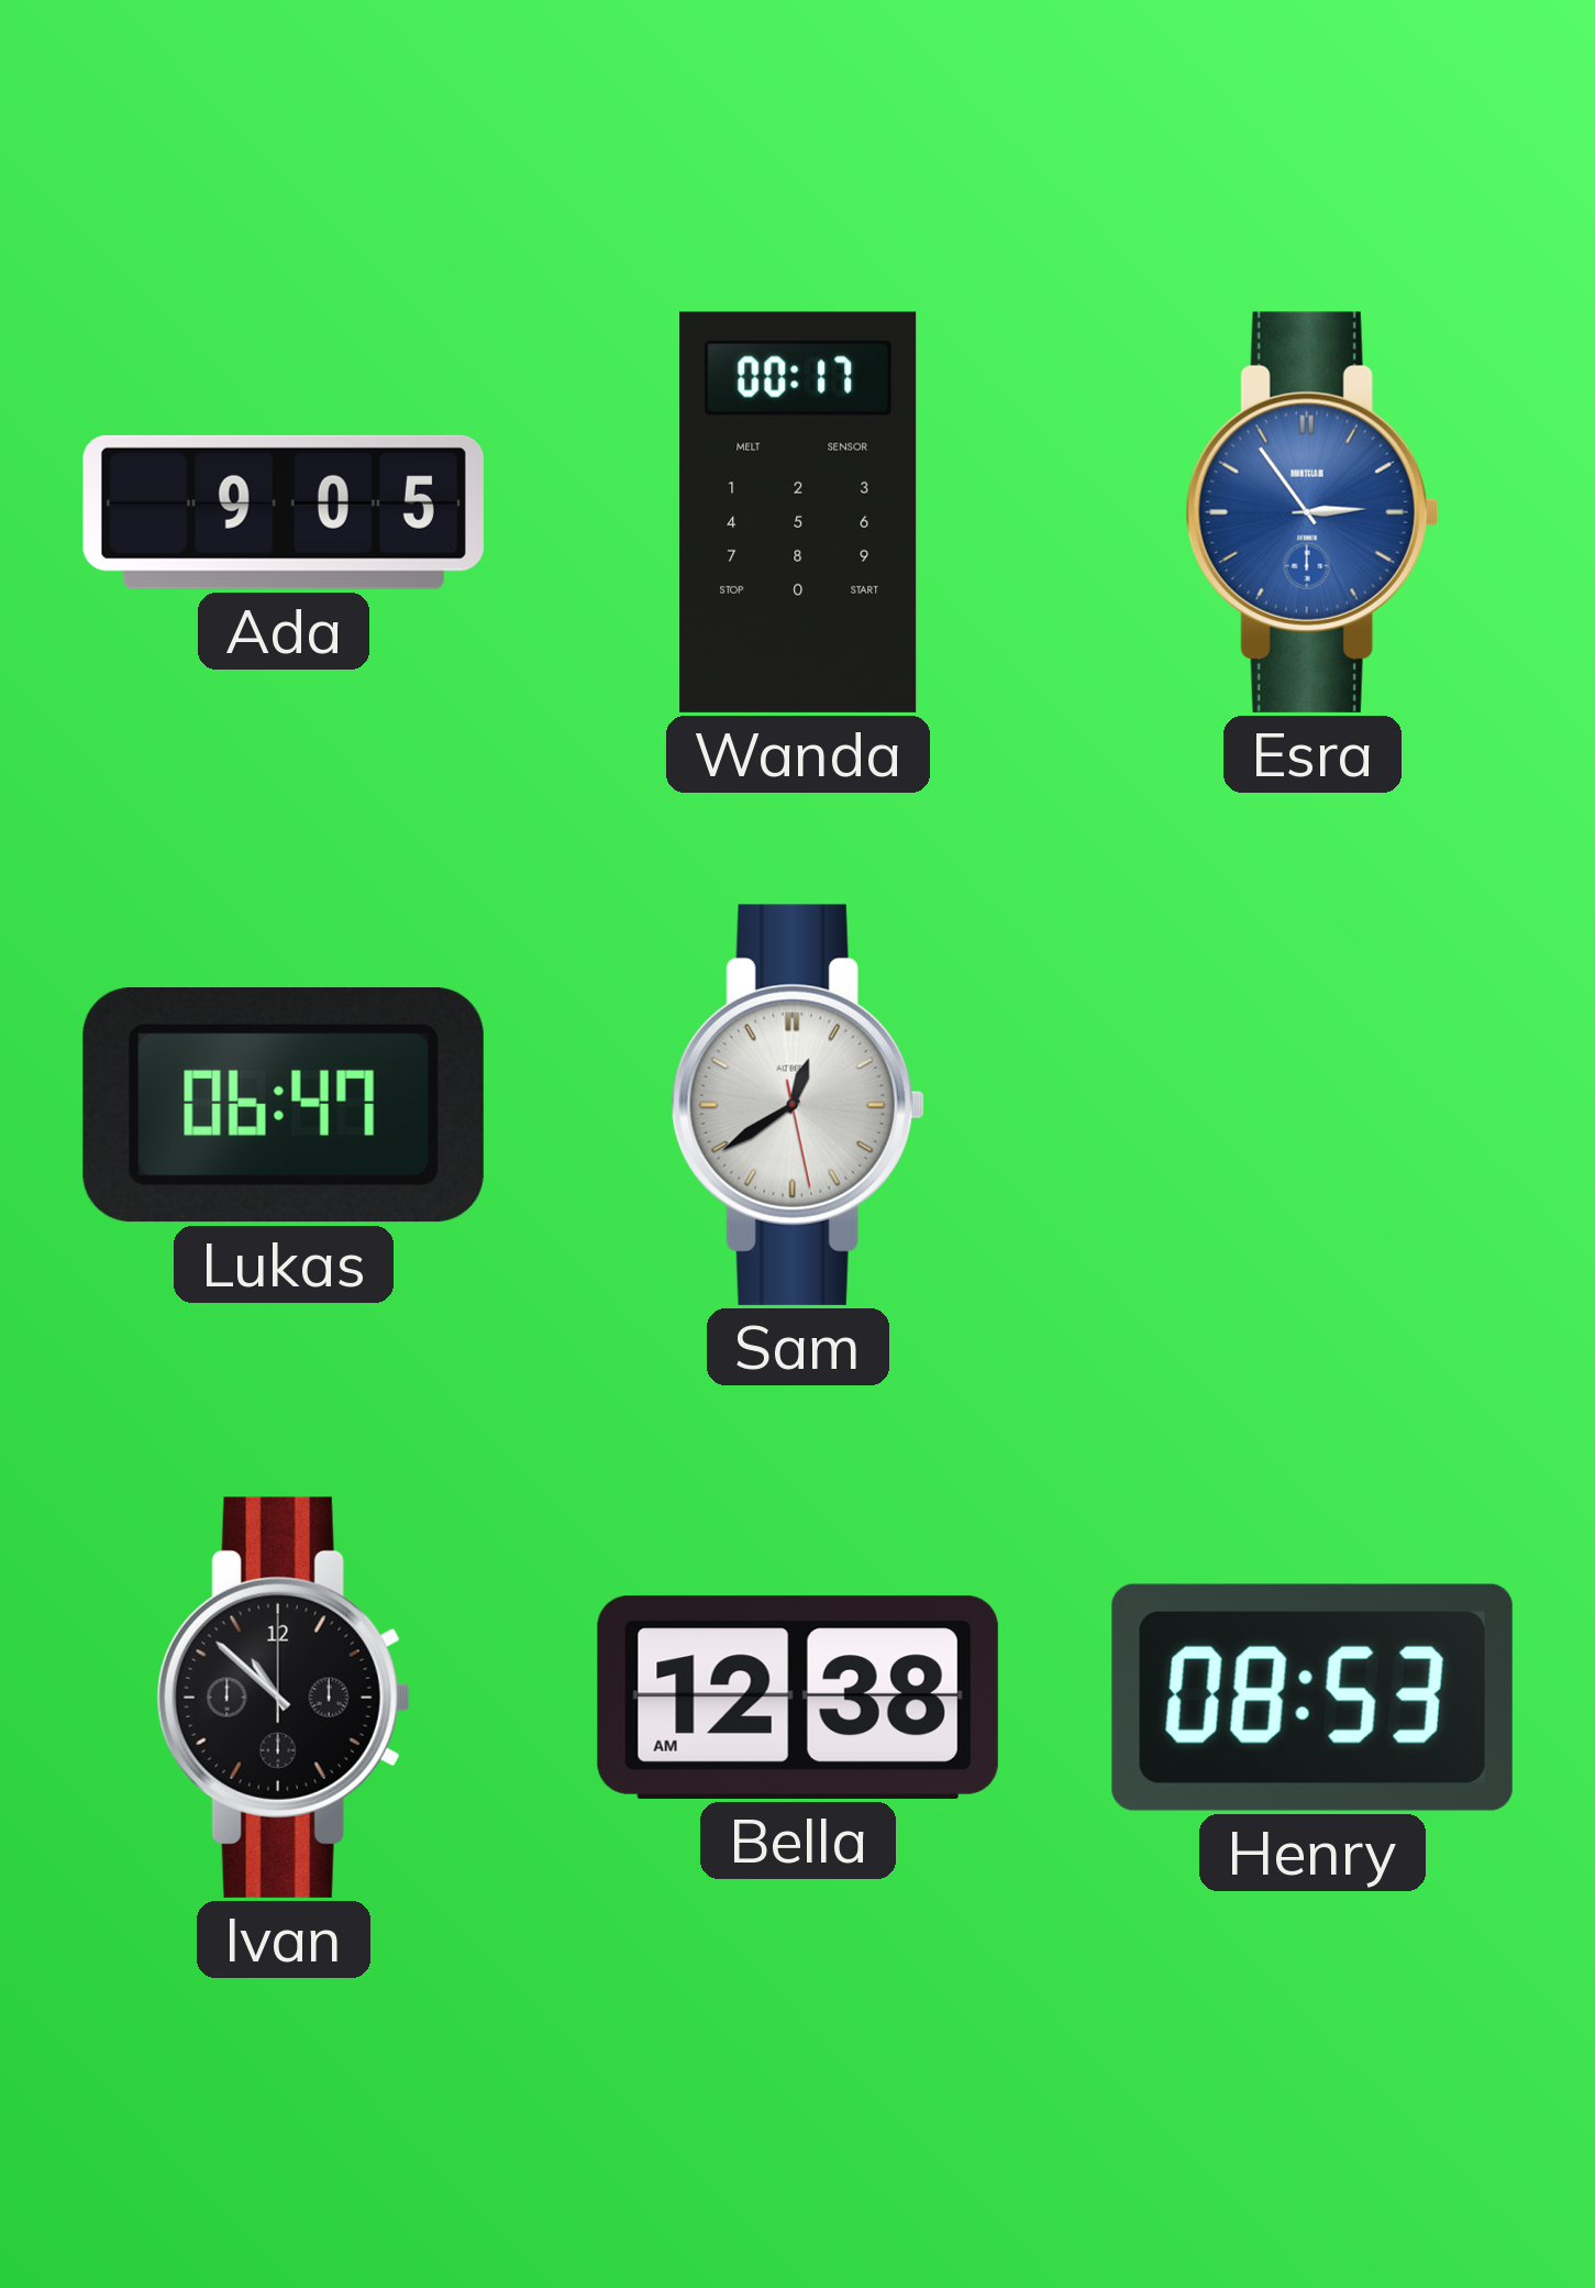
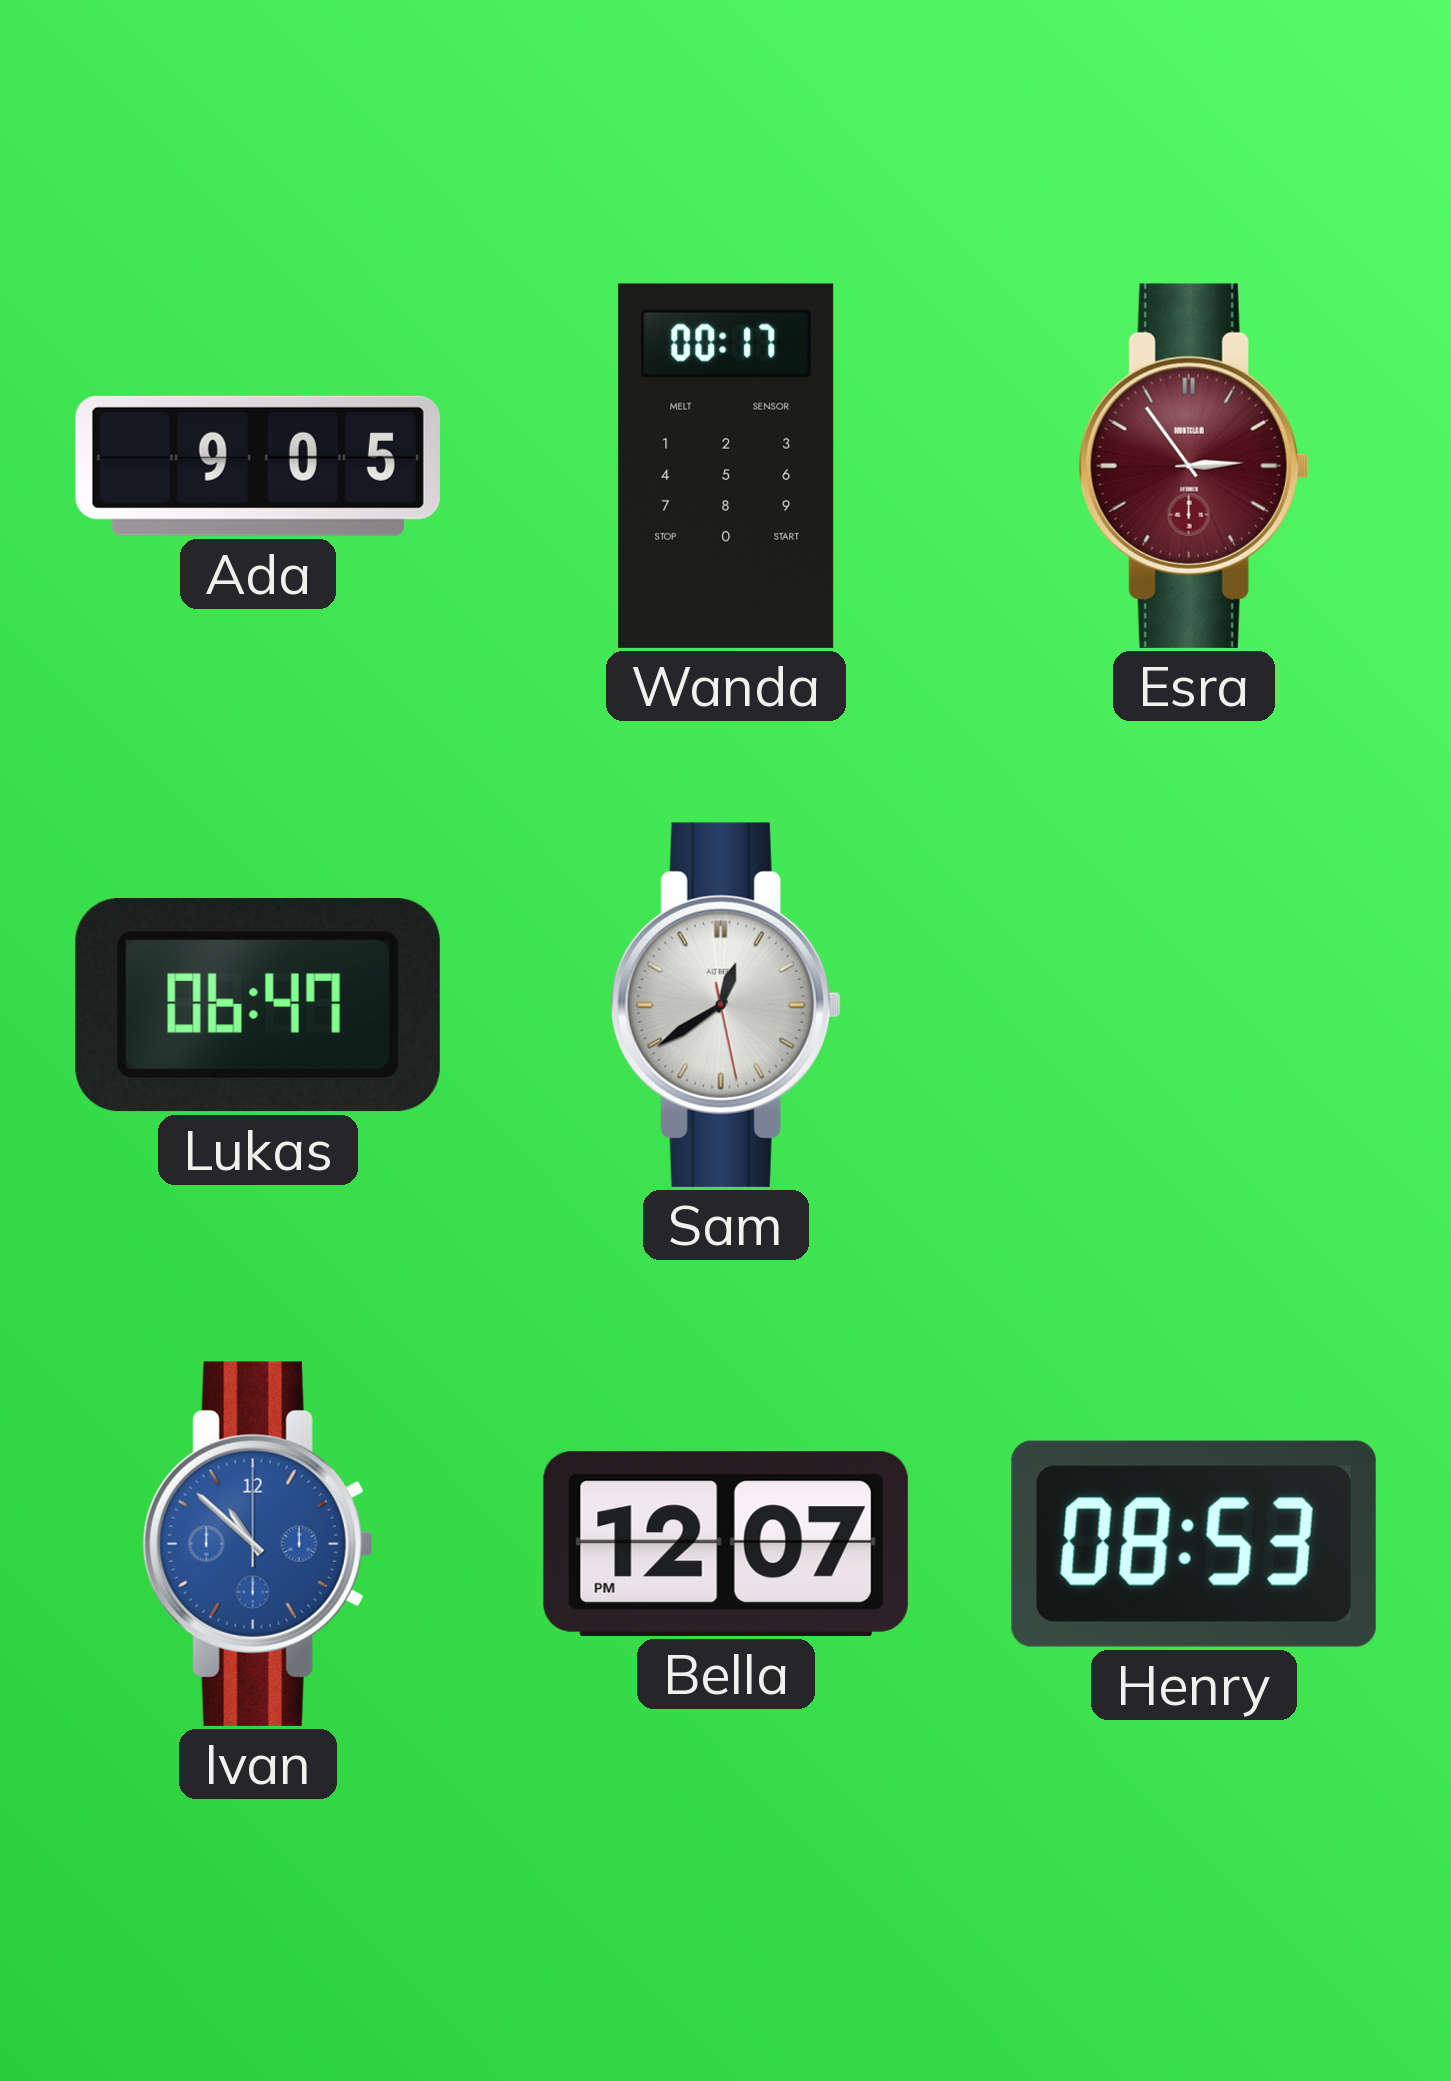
Esra dial: blue -> burgundy (1194, 466)
Ivan dial: black -> blue (258, 1544)
Bella: 12:38 -> 12:07 (726, 1544)
